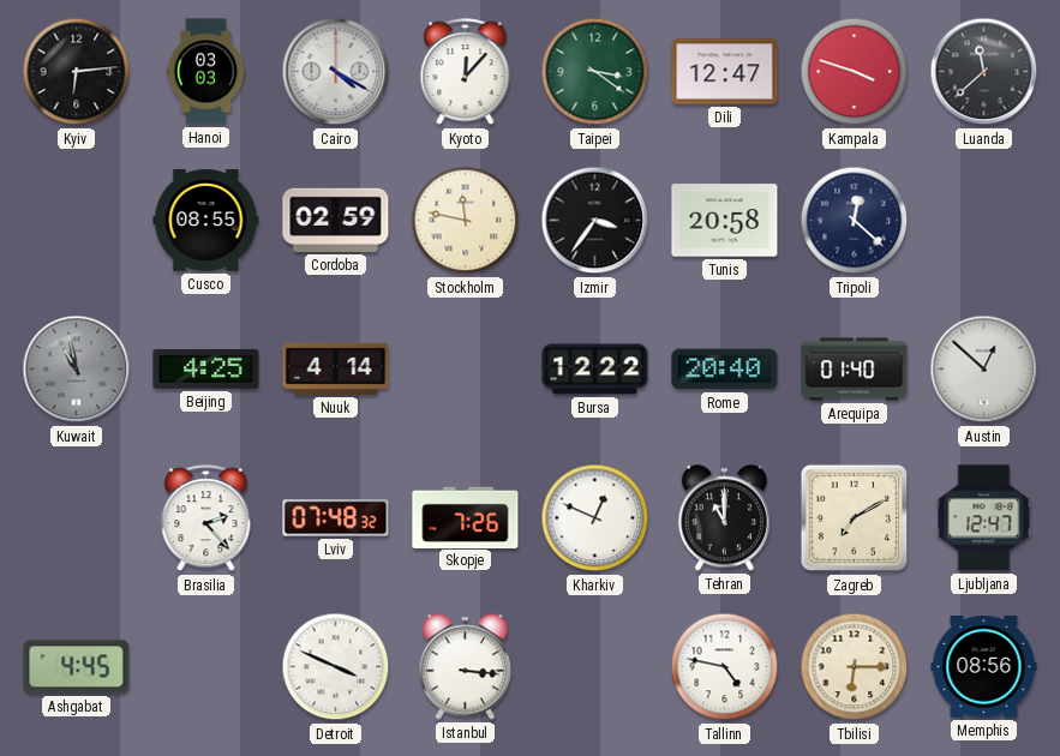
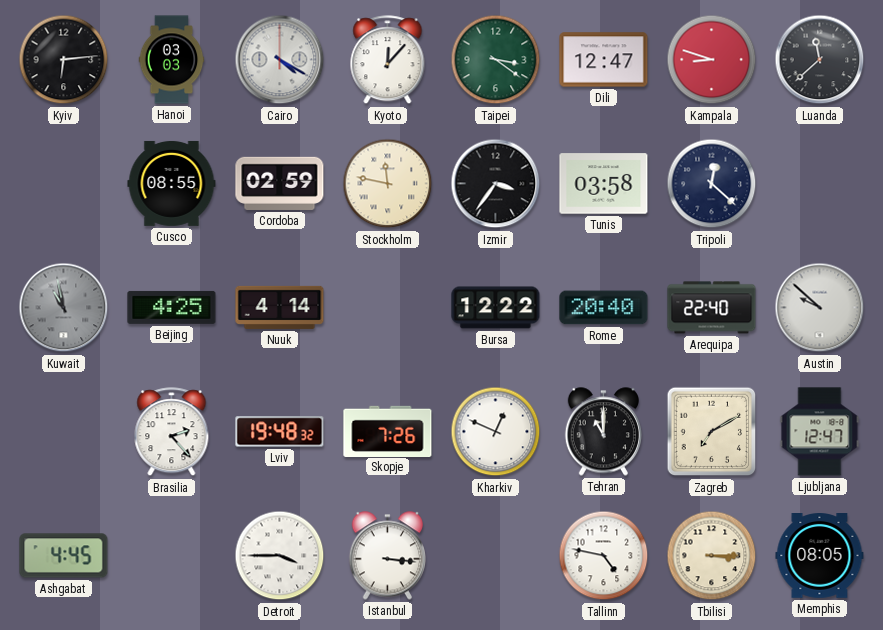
Kampala: 3:48 -> 8:48 (712, 60)
Tunis: 20:58 -> 03:58 (604, 184)
Arequipa: 01:40 -> 22:40 (712, 308)
Austin: 12:52 -> 9:52 (820, 308)
Lviv: 07:48 -> 19:48 (280, 432)
Detroit: 3:49 -> 3:45 (280, 556)
Tbilisi: 6:15 -> 3:15 (712, 556)
Memphis: 08:56 -> 08:05 (820, 556)
